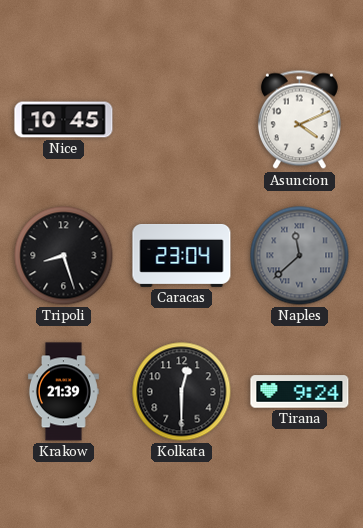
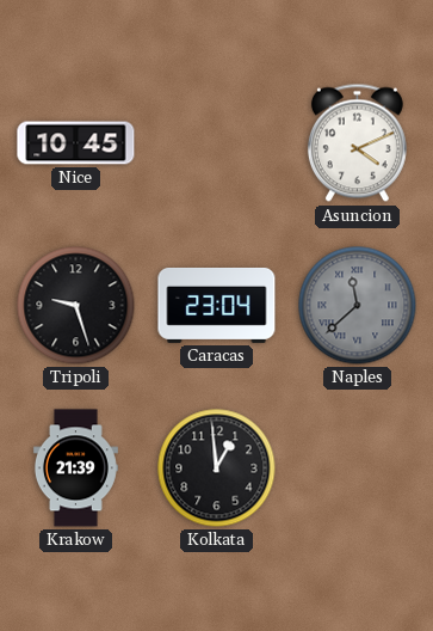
Tripoli: 8:27 -> 9:27 (76, 306)
Kolkata: 12:30 -> 12:59 (217, 468)
Tirana: 9:24 -> none (300, 392)
